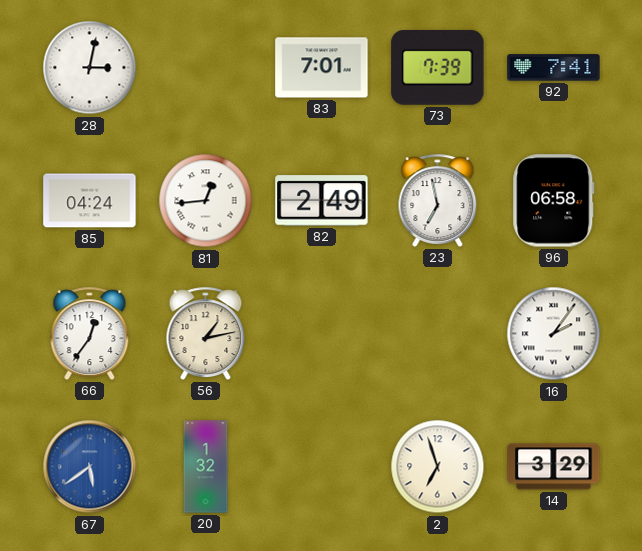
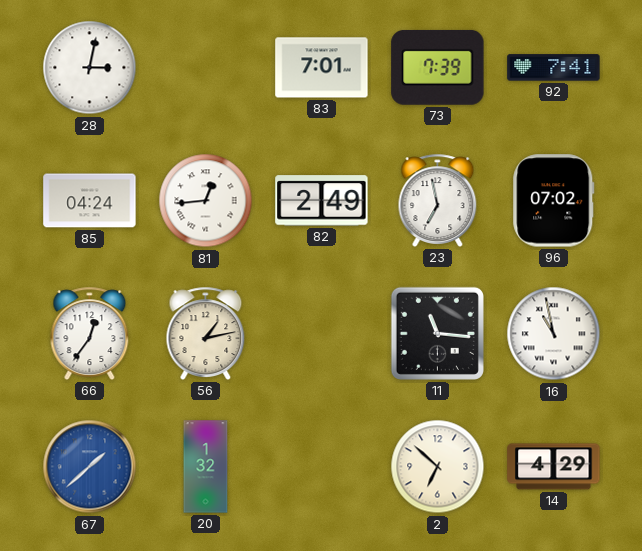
96: 06:58 -> 07:02 (554, 201)
11: none -> 11:16 (437, 333)
16: 2:06 -> 10:58 (554, 334)
67: 5:39 -> 1:38 (90, 467)
2: 6:57 -> 6:52 (438, 467)
14: 3:29 -> 4:29 (554, 467)
